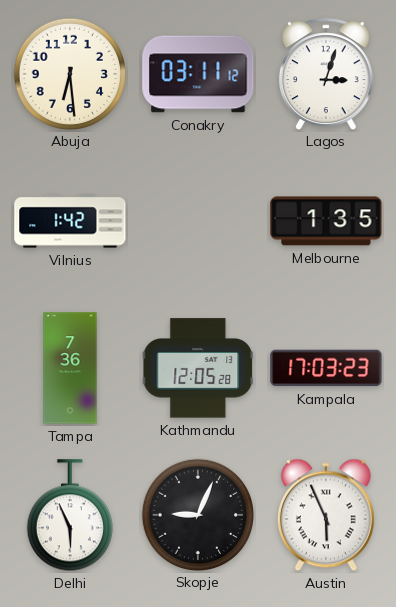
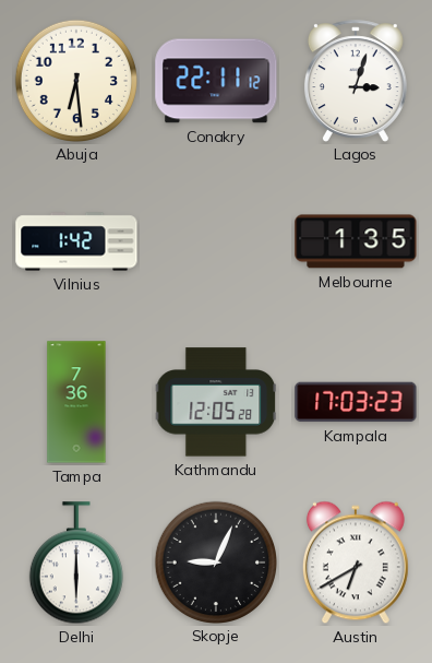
Conakry: 03:11 -> 22:11 (216, 81)
Delhi: 5:56 -> 6:00 (76, 564)
Austin: 5:56 -> 6:40 (356, 563)
